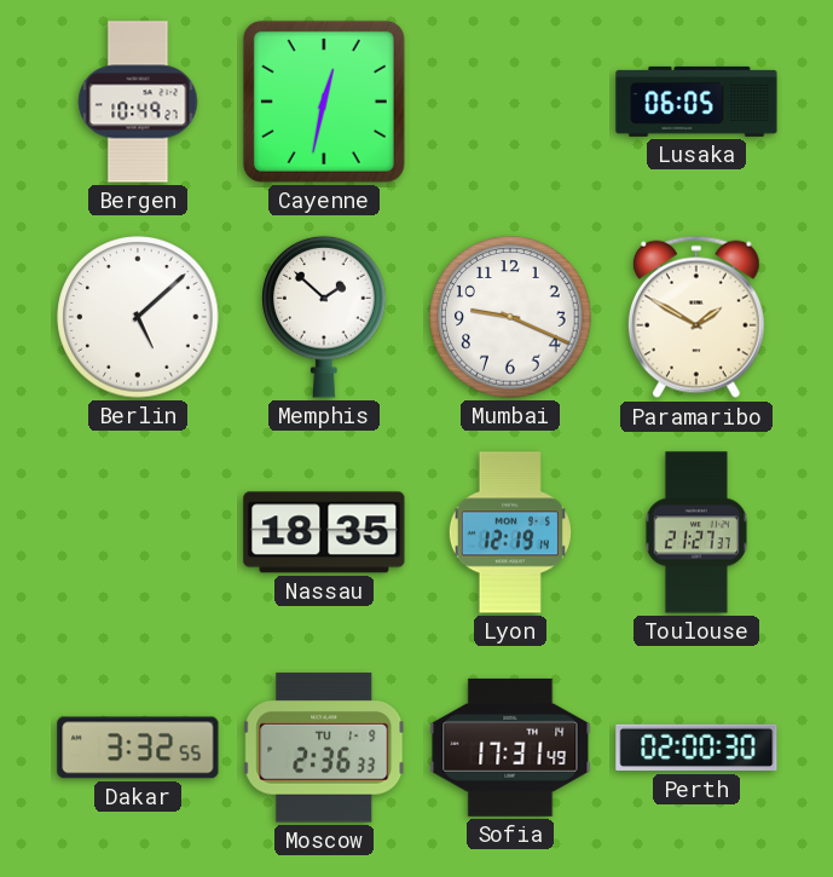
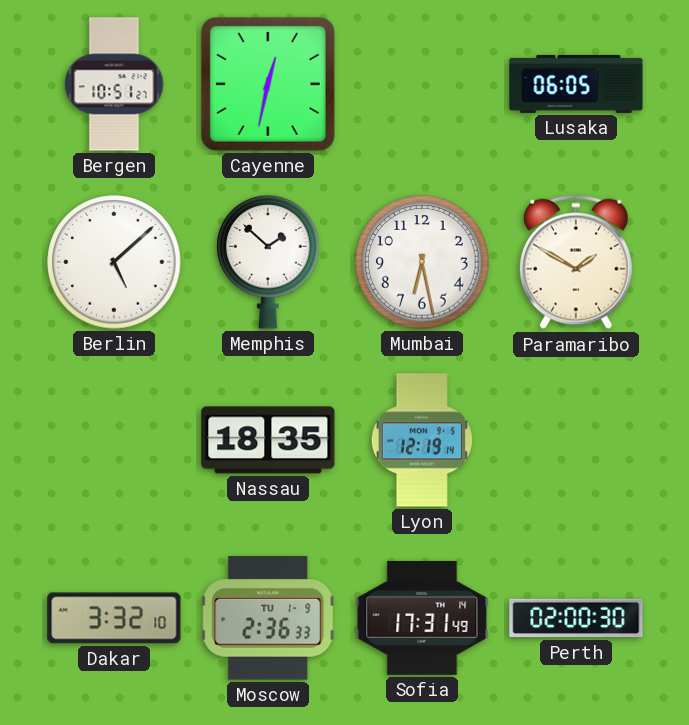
Bergen: 10:49 -> 10:51 (114, 84)
Mumbai: 9:19 -> 6:28 (422, 262)
Toulouse: 21:27 -> none (696, 532)
Dakar: 3:32:55 -> 3:32:10 (114, 618)
